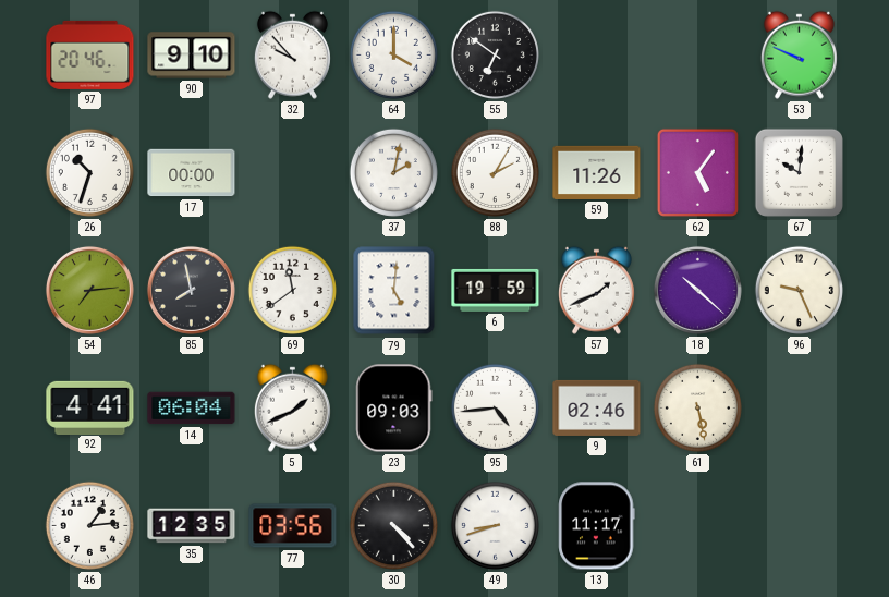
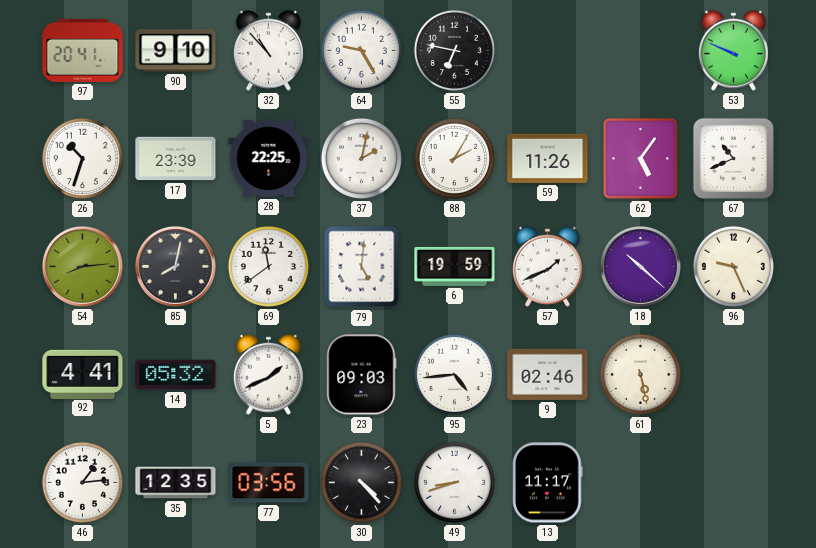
97: 20:46 -> 20:41 (83, 50)
32: 9:53 -> 10:53 (268, 50)
64: 4:00 -> 9:25 (361, 50)
55: 6:51 -> 6:47 (454, 50)
17: 00:00 -> 23:39 (176, 159)
28: none -> 22:25 (269, 158)
67: 10:01 -> 10:41 (733, 158)
54: 7:14 -> 8:14 (82, 266)
85: 7:58 -> 8:02 (175, 266)
14: 06:04 -> 05:32 (176, 375)
